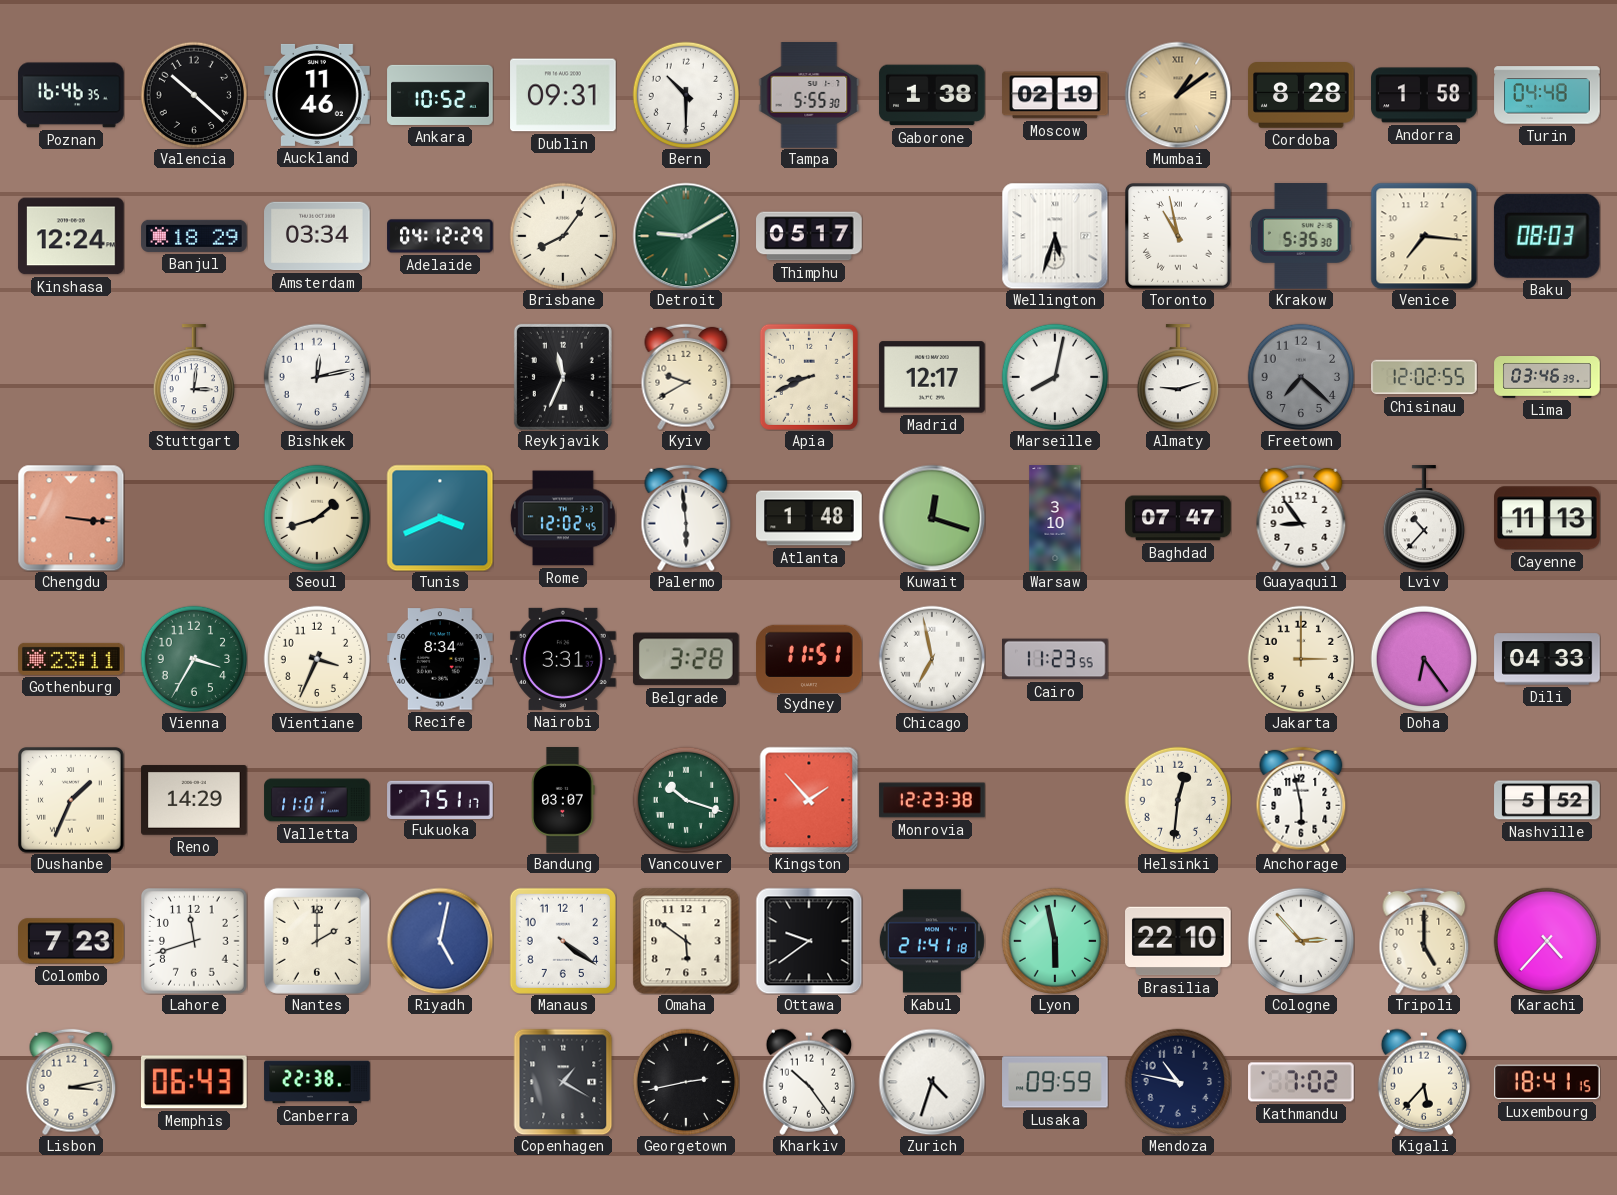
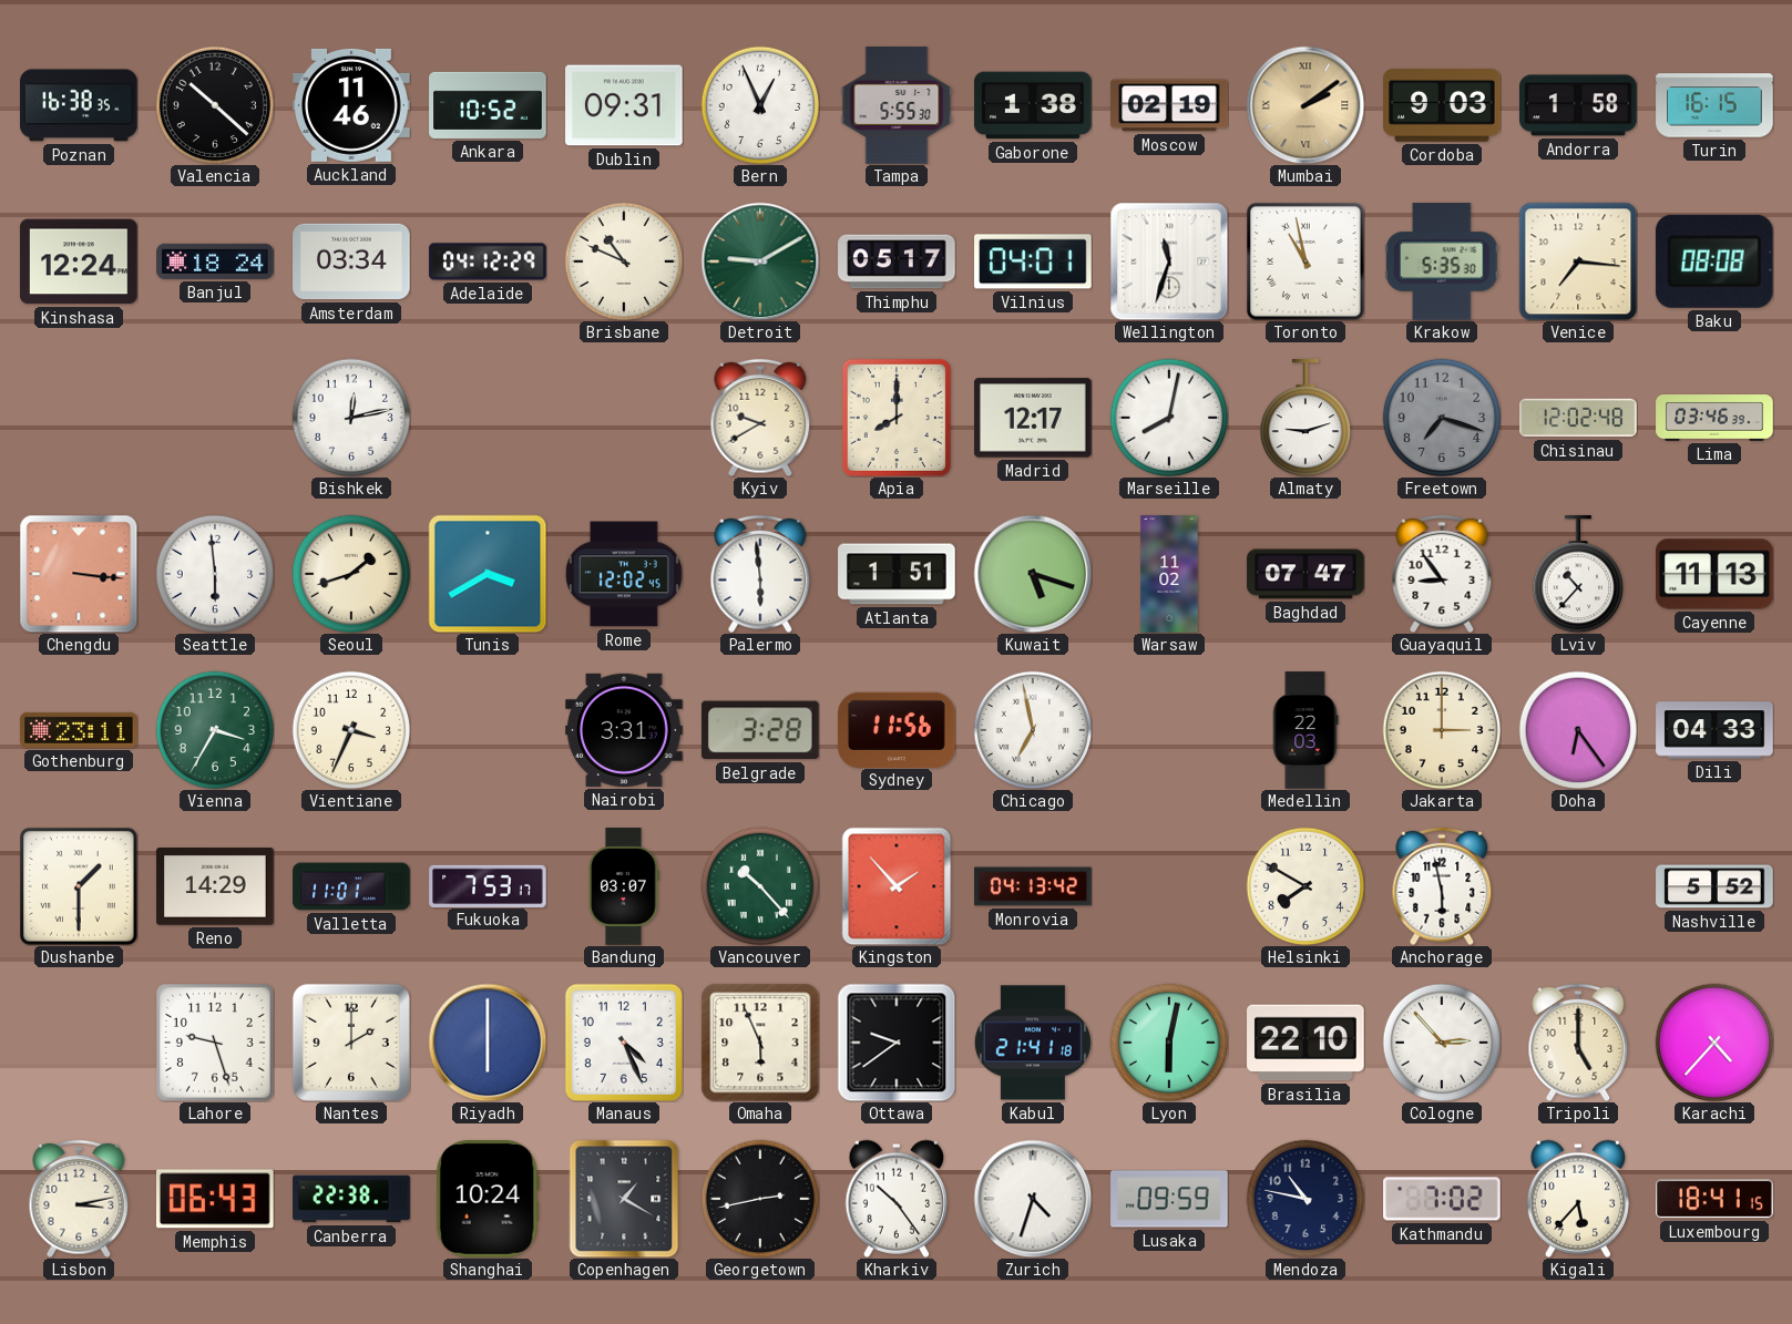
Poznan: 16:46 -> 16:38 (79, 105)
Bern: 10:30 -> 12:56 (760, 105)
Mumbai: 1:09 -> 2:09 (1305, 105)
Cordoba: 8:28 -> 9:03 (1442, 106)
Turin: 04:48 -> 16:15 (1714, 105)
Banjul: 18:29 -> 18:24 (215, 261)
Brisbane: 8:06 -> 10:49 (624, 261)
Vilnius: none -> 04:01 (1033, 261)
Wellington: 5:33 -> 11:33 (1169, 261)
Baku: 08:03 -> 08:08 (1714, 261)
Stuttgart: 3:01 -> none (193, 377)
Reykjavik: 11:34 -> none (563, 377)
Apia: 8:41 -> 8:00 (897, 418)
Freetown: 7:22 -> 7:18 (1442, 418)
Chisinau: 12:02:55 -> 12:02:48 (1578, 418)
Seattle: none -> 5:59 (215, 574)
Tunis: 3:41 -> 3:40 (488, 574)
Atlanta: 1:48 -> 1:51 (897, 574)
Kuwait: 12:18 -> 5:18 (1033, 574)
Warsaw: 3:10 -> 11:02 (1169, 574)
Recife: 8:34 -> none (440, 659)
Sydney: 11:51 -> 11:56 (897, 729)
Cairo: 11:23 -> none (1055, 659)
Medellin: none -> 22:03 (1305, 730)
Dushanbe: 1:34 -> 1:30 (80, 887)
Fukuoka: 7:51 -> 7:53 (488, 885)
Vancouver: 10:18 -> 10:23 (760, 886)
Monrovia: 12:23 -> 04:13 (1033, 886)
Helsinki: 12:31 -> 7:50 (1305, 886)
Colombo: 7:23 -> none (71, 941)
Lahore: 11:42 -> 9:27 (216, 1044)
Riyadh: 5:02 -> 6:00 (488, 1043)
Manaus: 4:21 -> 4:26 (624, 1043)
Omaha: 5:51 -> 5:56 (760, 1043)
Lyon: 5:58 -> 6:02 (1169, 1043)
Shanghai: none -> 10:24 (488, 1200)
